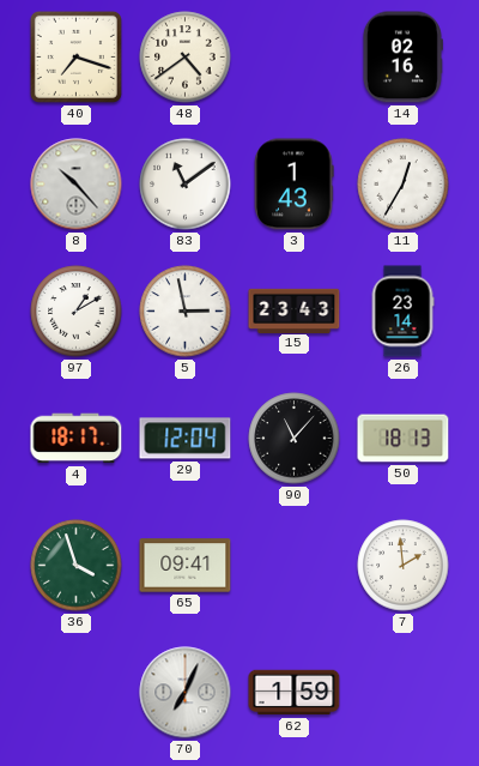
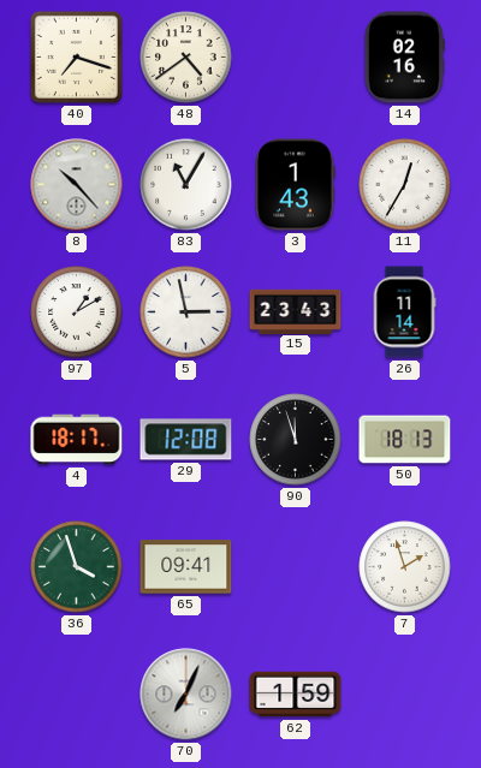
83: 11:09 -> 11:05 (186, 185)
26: 23:14 -> 11:14 (404, 312)
29: 12:04 -> 12:08 (186, 440)
90: 11:07 -> 11:57 (296, 440)
7: 1:59 -> 1:57 (405, 567)
